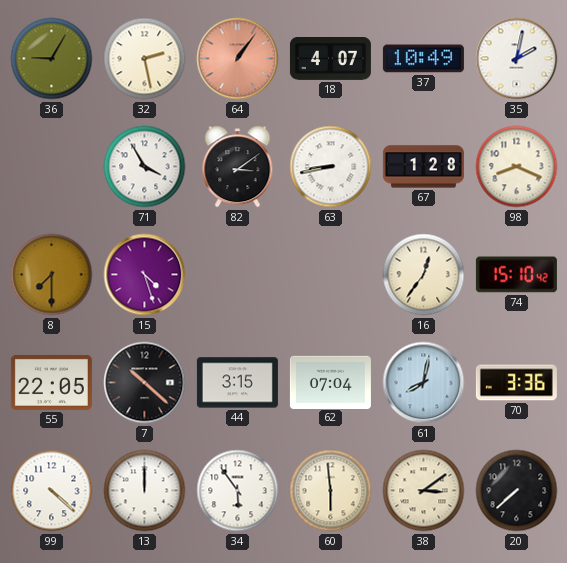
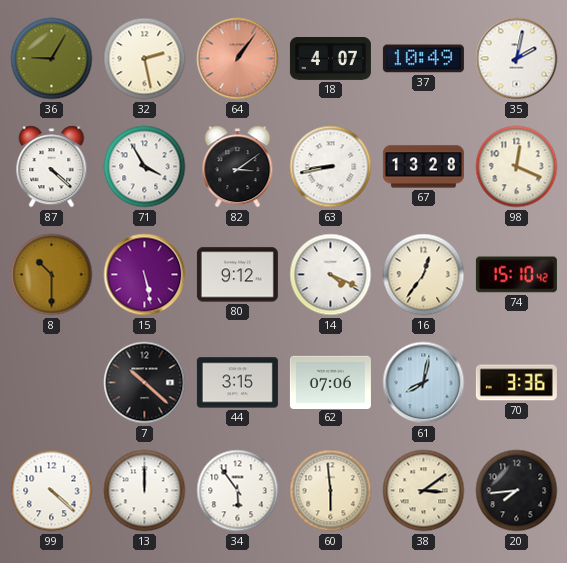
87: none -> 4:22 (52, 167)
67: 1:28 -> 13:28 (423, 167)
98: 8:19 -> 12:19 (517, 167)
8: 7:30 -> 10:30 (52, 275)
15: 4:27 -> 5:28 (145, 275)
80: none -> 9:12 (237, 275)
14: none -> 4:19 (331, 275)
55: 22:05 -> none (51, 382)
62: 07:04 -> 07:06 (330, 382)
20: 7:38 -> 7:44 (517, 491)
